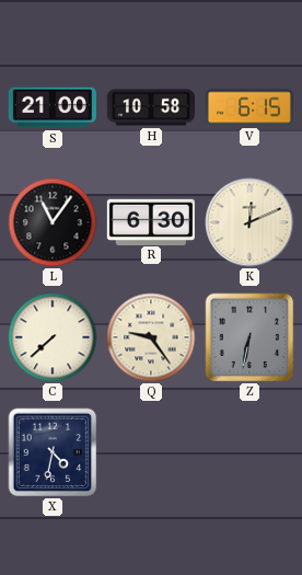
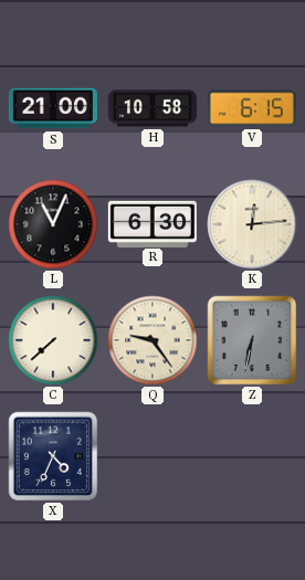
L: 11:06 -> 11:04 (53, 224)
K: 12:11 -> 12:14 (252, 224)
X: 4:32 -> 4:34 (53, 456)
